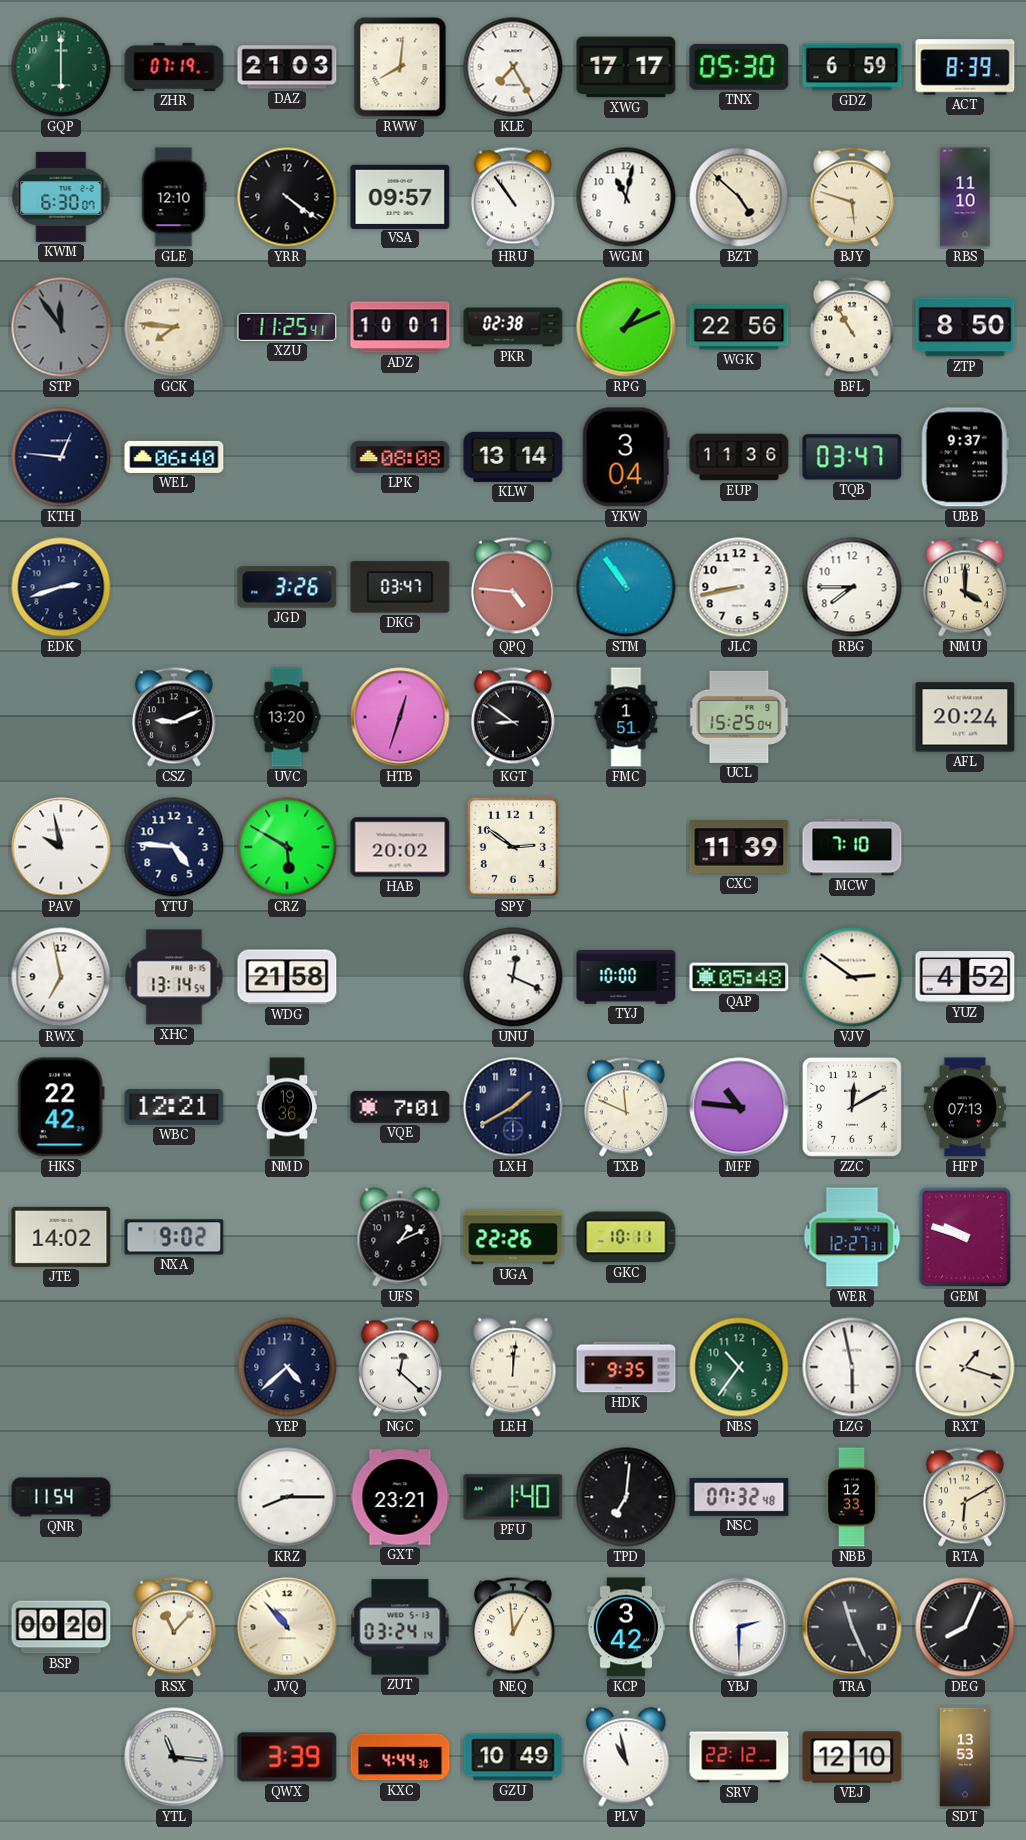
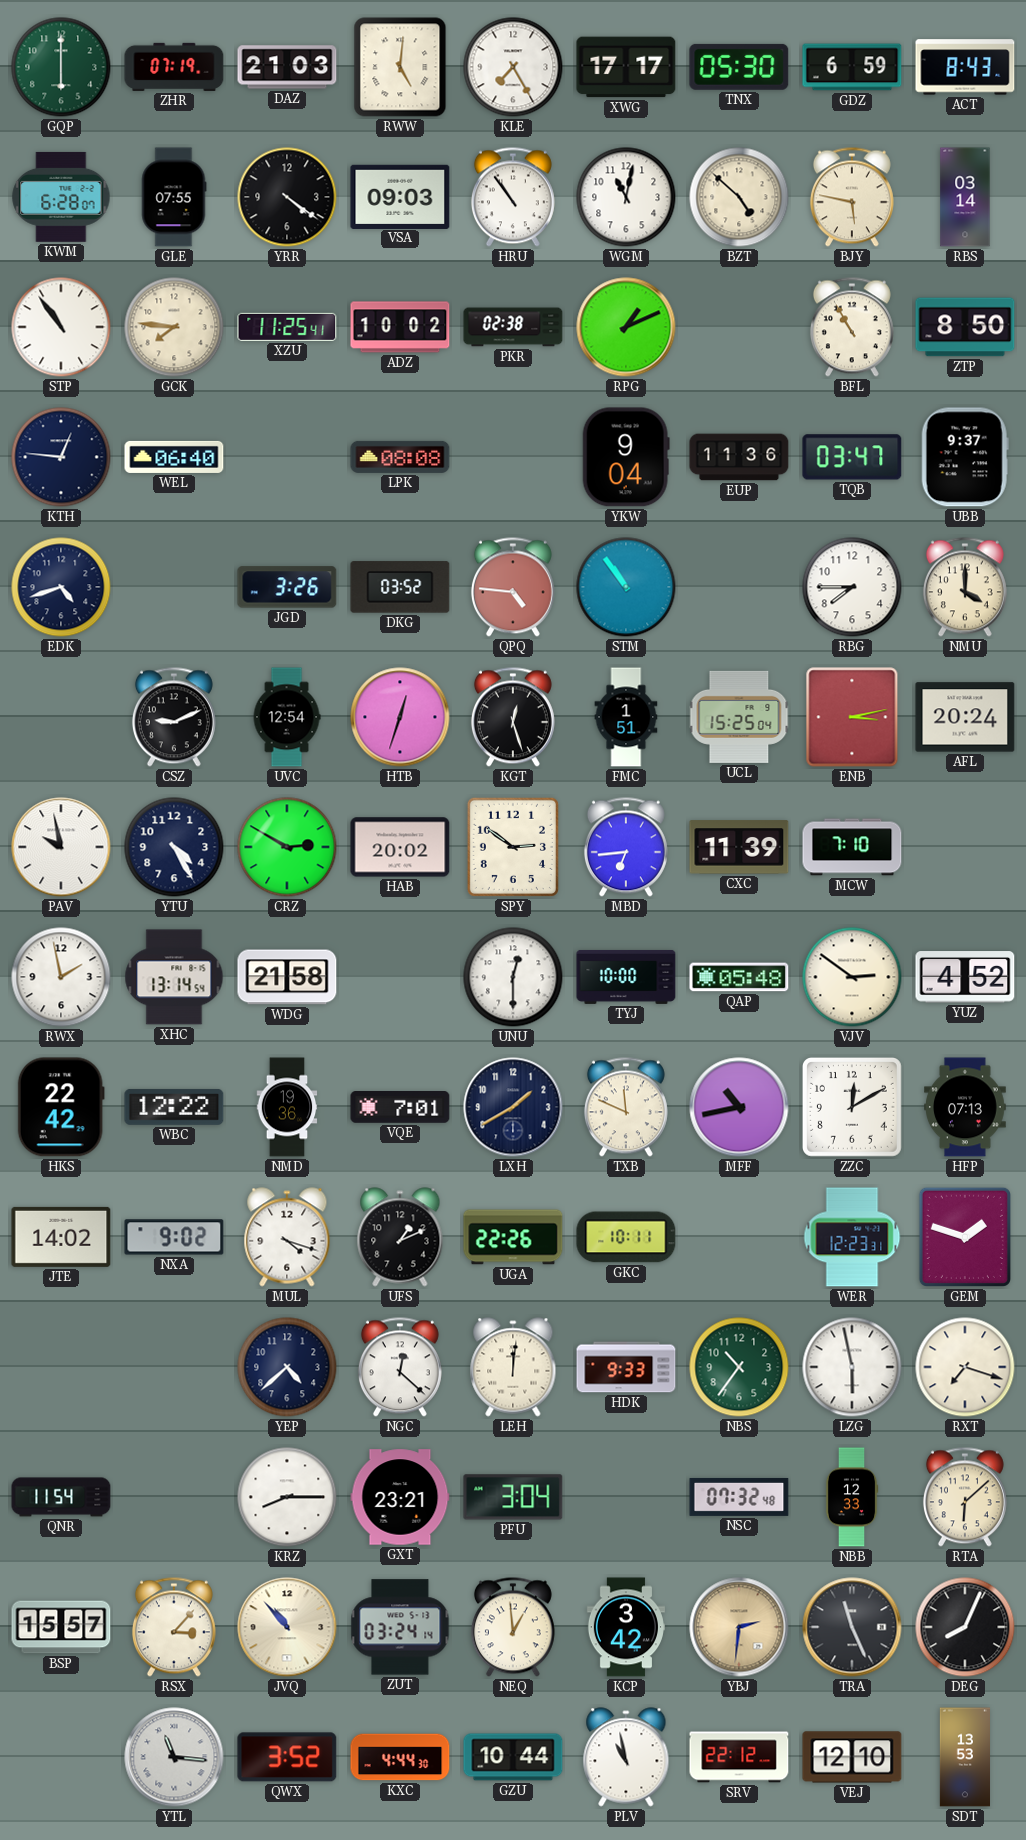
RWW: 8:01 -> 5:01 (400, 67)
ACT: 8:39 -> 8:43 (965, 67)
KWM: 6:30 -> 6:28 (61, 197)
GLE: 12:10 -> 07:55 (174, 197)
VSA: 09:57 -> 09:03 (400, 196)
BJY: 5:48 -> 5:47 (852, 197)
RBS: 11:10 -> 03:14 (965, 197)
STP: 11:54 -> 10:54 (61, 327)
STP dial: grey -> white (61, 327)
ADZ: 10:01 -> 10:02 (400, 327)
WGK: 22:56 -> none (739, 327)
KLW: 13:14 -> none (513, 457)
YKW: 3:04 -> 9:04 (626, 457)
EDK: 2:42 -> 4:42 (61, 587)
DKG: 03:47 -> 03:52 (400, 587)
JLC: 8:43 -> none (739, 587)
UVC: 13:20 -> 12:54 (287, 717)
KGT: 8:51 -> 12:27 (513, 717)
ENB: none -> 3:13 (852, 717)
YTU: 4:46 -> 4:25 (174, 847)
CRZ: 5:50 -> 2:50 (287, 847)
MBD: none -> 6:44 (626, 847)
RWX: 6:58 -> 1:58 (61, 977)
UNU: 12:19 -> 12:30 (513, 977)
WBC: 12:21 -> 12:22 (174, 1107)
MFF: 10:46 -> 10:43 (739, 1107)
MUL: none -> 4:18 (287, 1237)
WER: 12:27 -> 12:23 (852, 1237)
GEM: 9:48 -> 1:48 (965, 1237)
HDK: 9:35 -> 9:33 (626, 1367)
RXT: 1:18 -> 7:18 (965, 1367)
PFU: 1:40 -> 3:04 (513, 1497)
TPD: 7:01 -> none (626, 1497)
RTA: 6:10 -> 6:08 (965, 1497)
BSP: 00:20 -> 15:57 (61, 1627)
RSX: 11:07 -> 3:07 (174, 1627)
YBJ: 2:30 -> 2:31 (739, 1627)
YBJ dial: white -> champagne (739, 1627)
QWX: 3:39 -> 3:52 (287, 1757)
GZU: 10:49 -> 10:44 (513, 1757)
